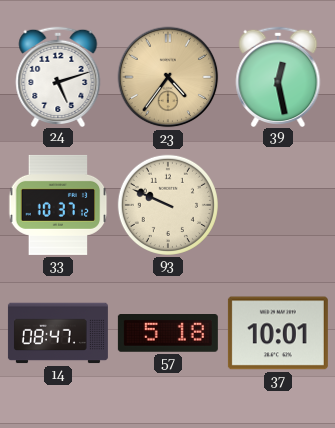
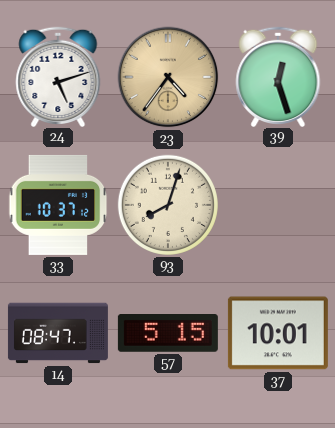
39: 12:28 -> 12:27 (278, 76)
93: 9:49 -> 8:03 (168, 205)
57: 5:18 -> 5:15 (168, 334)
